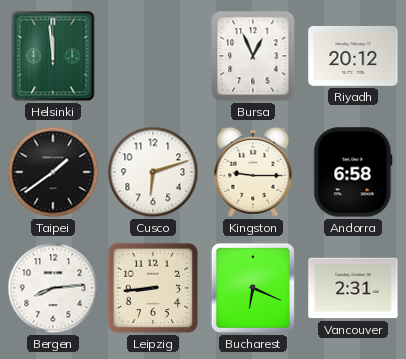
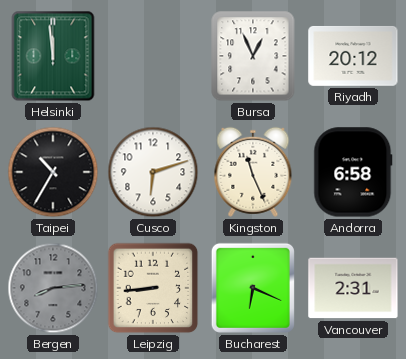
Taipei: 1:39 -> 10:35 (53, 172)
Kingston: 9:15 -> 11:26 (253, 172)
Bergen dial: white -> grey (53, 288)
